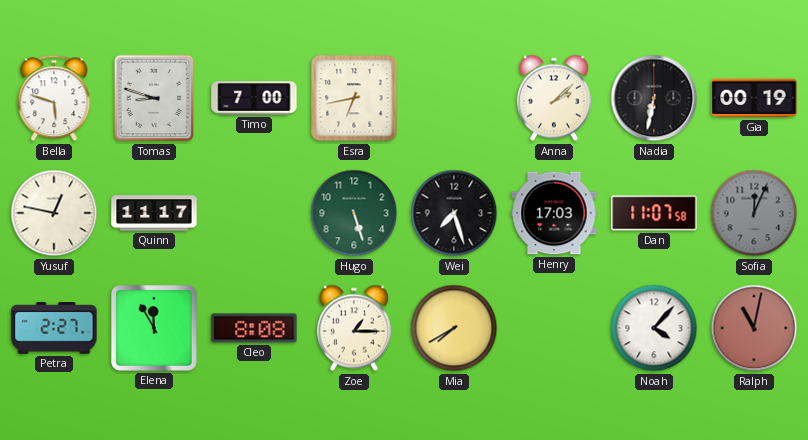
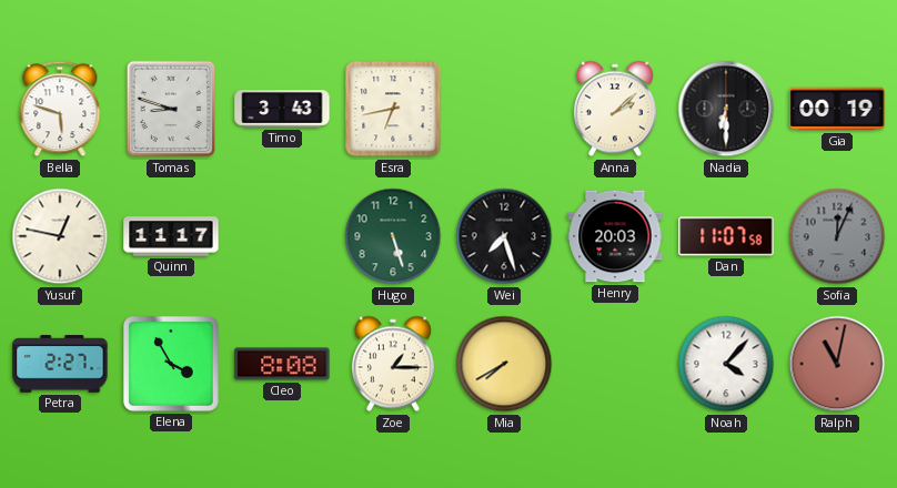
Timo: 7:00 -> 3:43 (282, 109)
Nadia: 6:32 -> 6:30 (726, 109)
Henry: 17:03 -> 20:03 (615, 236)
Elena: 11:55 -> 3:55 (171, 364)
